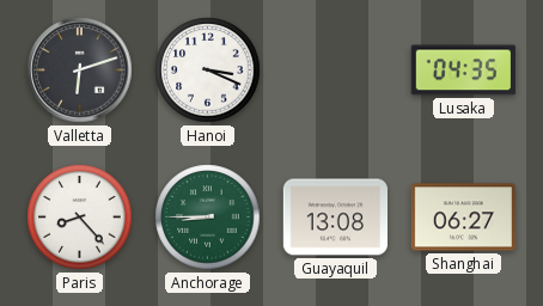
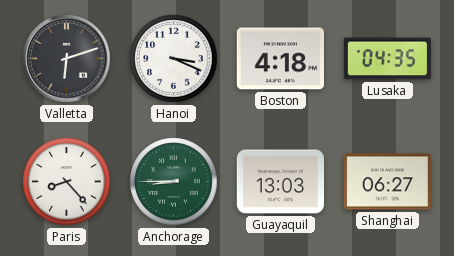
Boston: none -> 4:18 (280, 59)
Guayaquil: 13:08 -> 13:03 (280, 182)
